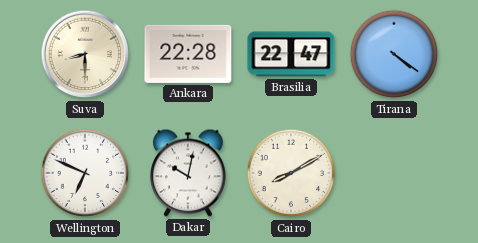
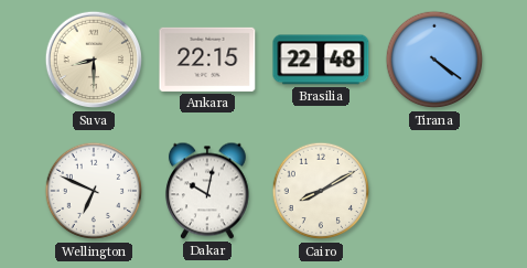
Ankara: 22:28 -> 22:15 (207, 60)
Brasilia: 22:47 -> 22:48 (321, 60)
